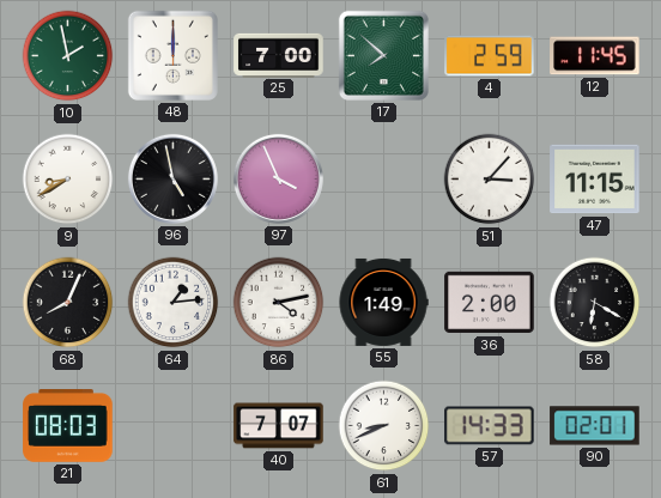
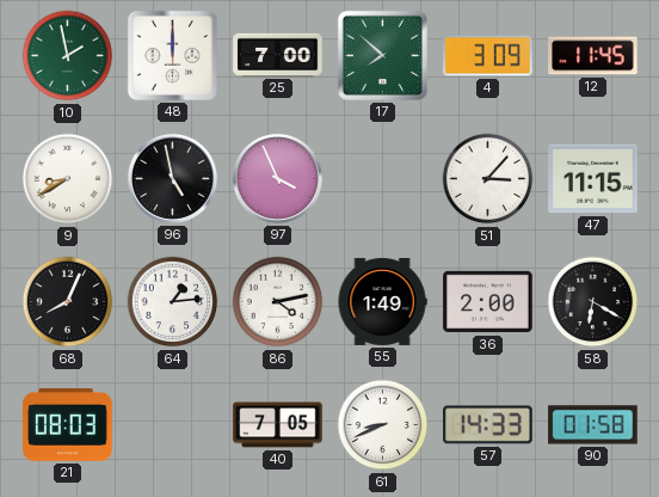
4: 2:59 -> 3:09 (488, 56)
40: 7:07 -> 7:05 (278, 425)
90: 02:01 -> 01:58 (593, 425)
